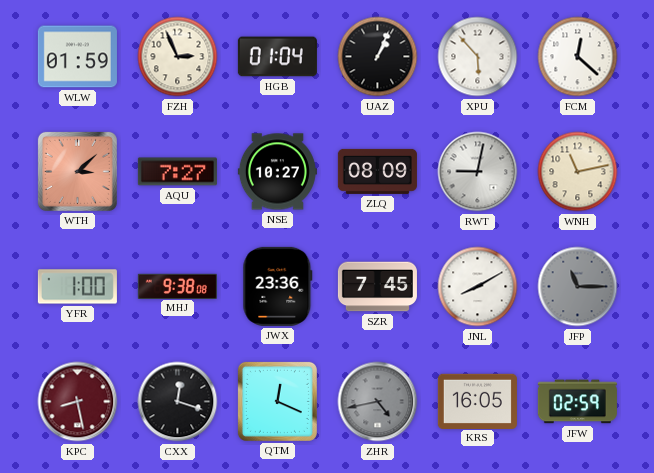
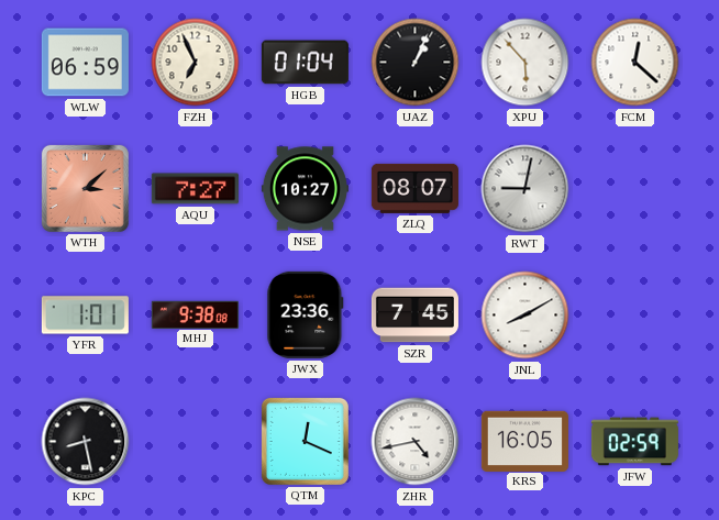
WLW: 01:59 -> 06:59 (85, 63)
FZH: 2:56 -> 6:56 (196, 63)
ZLQ: 08:09 -> 08:07 (414, 188)
WNH: 11:13 -> none (578, 172)
YFR: 1:00 -> 1:01 (85, 316)
JFP: 11:15 -> none (578, 287)
KPC dial: burgundy -> black (86, 442)
CXX: 12:18 -> none (178, 402)
ZHR dial: grey -> white (416, 442)
